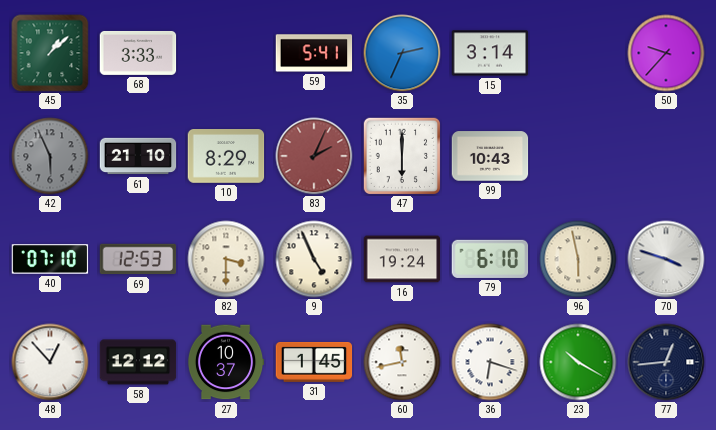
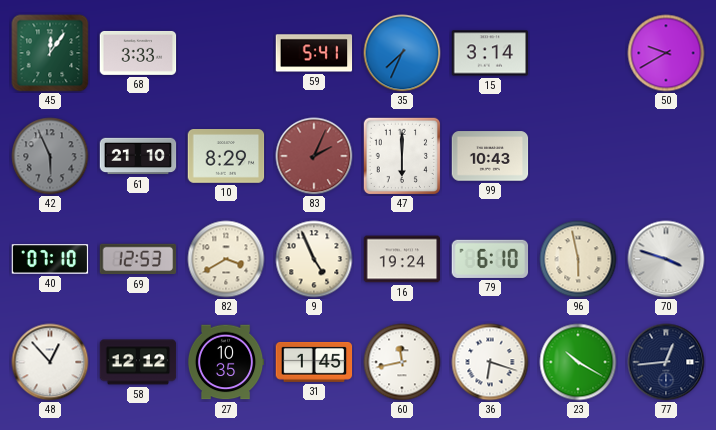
45: 1:08 -> 12:06 (50, 53)
35: 2:34 -> 7:34 (402, 53)
50: 9:37 -> 9:40 (666, 53)
82: 3:30 -> 3:40 (226, 259)
27: 10:37 -> 10:35 (226, 362)
